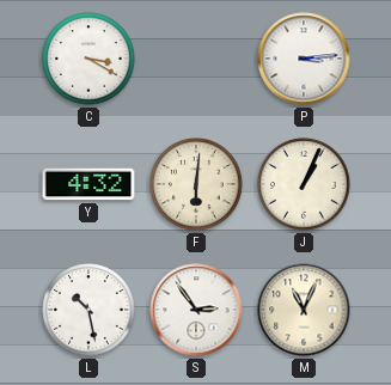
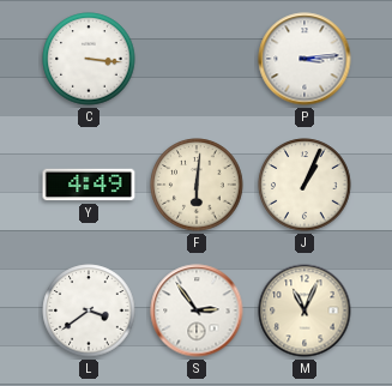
C: 3:20 -> 3:16 (89, 59)
Y: 4:32 -> 4:49 (89, 185)
L: 10:28 -> 3:39 (89, 310)
